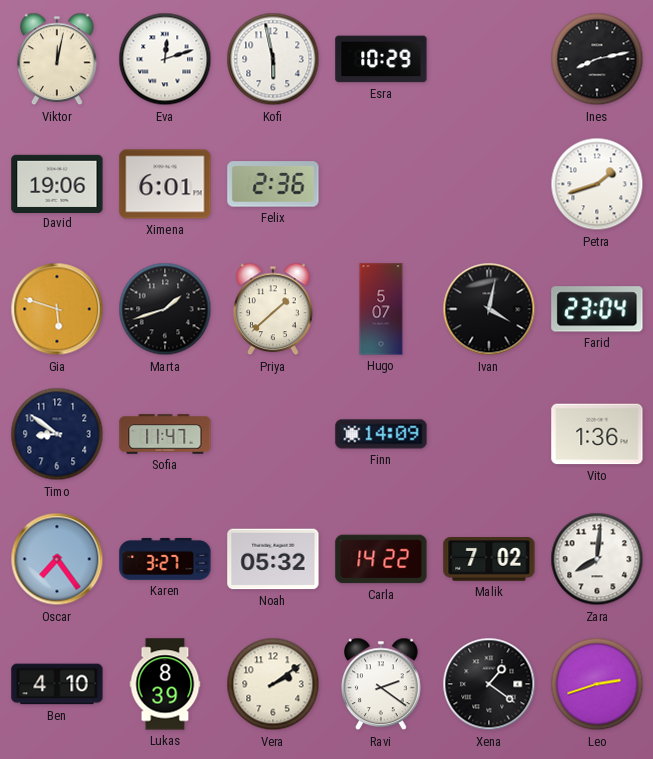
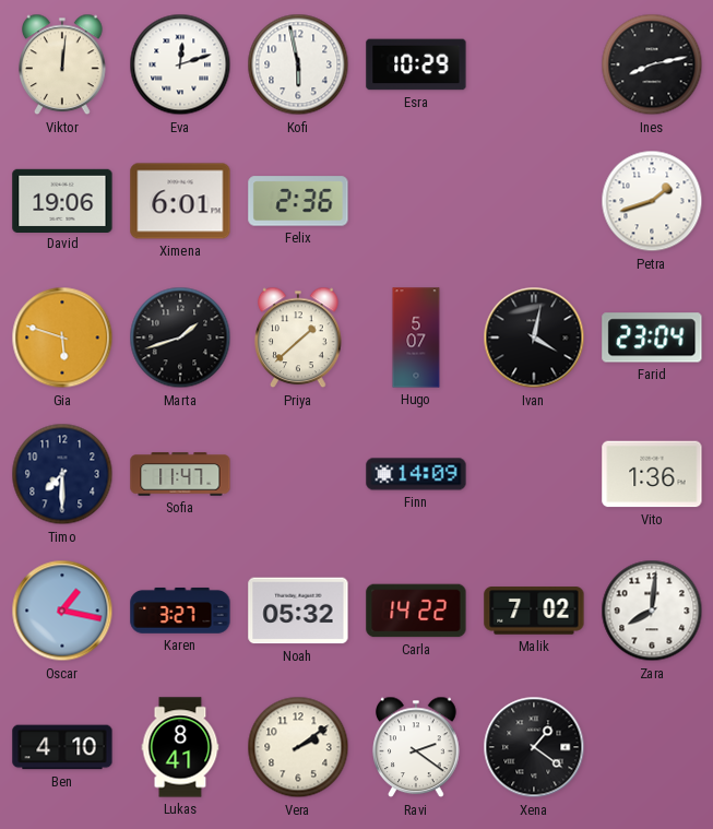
Viktor: 12:02 -> 12:01 (63, 64)
Timo: 8:51 -> 7:30 (62, 474)
Oscar: 7:24 -> 1:17 (62, 611)
Lukas: 8:39 -> 8:41 (180, 747)
Leo: 2:42 -> none (597, 684)
